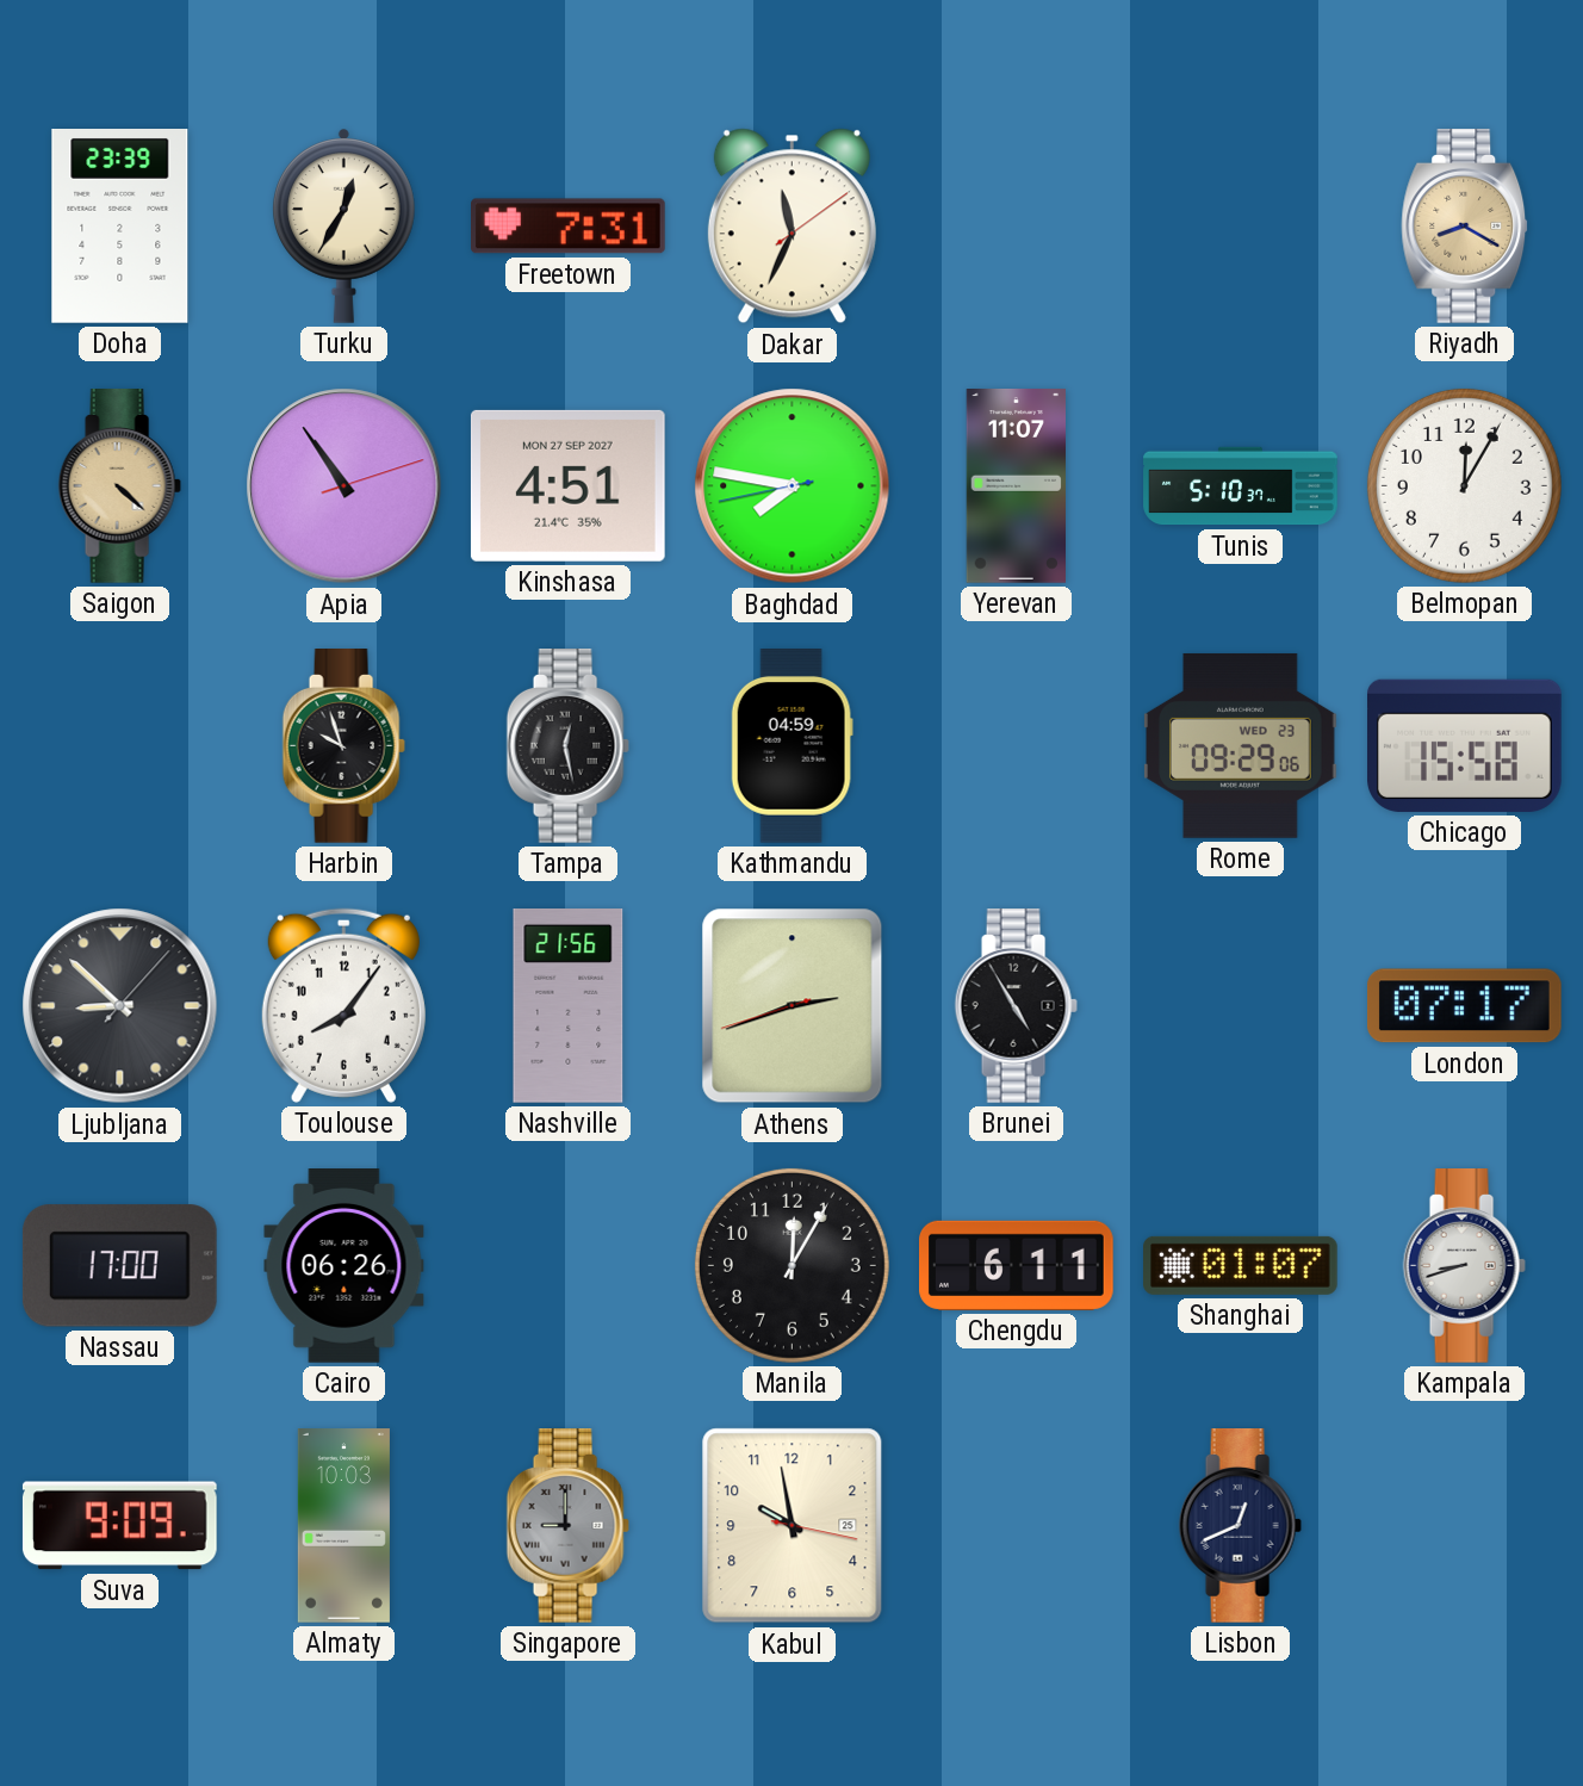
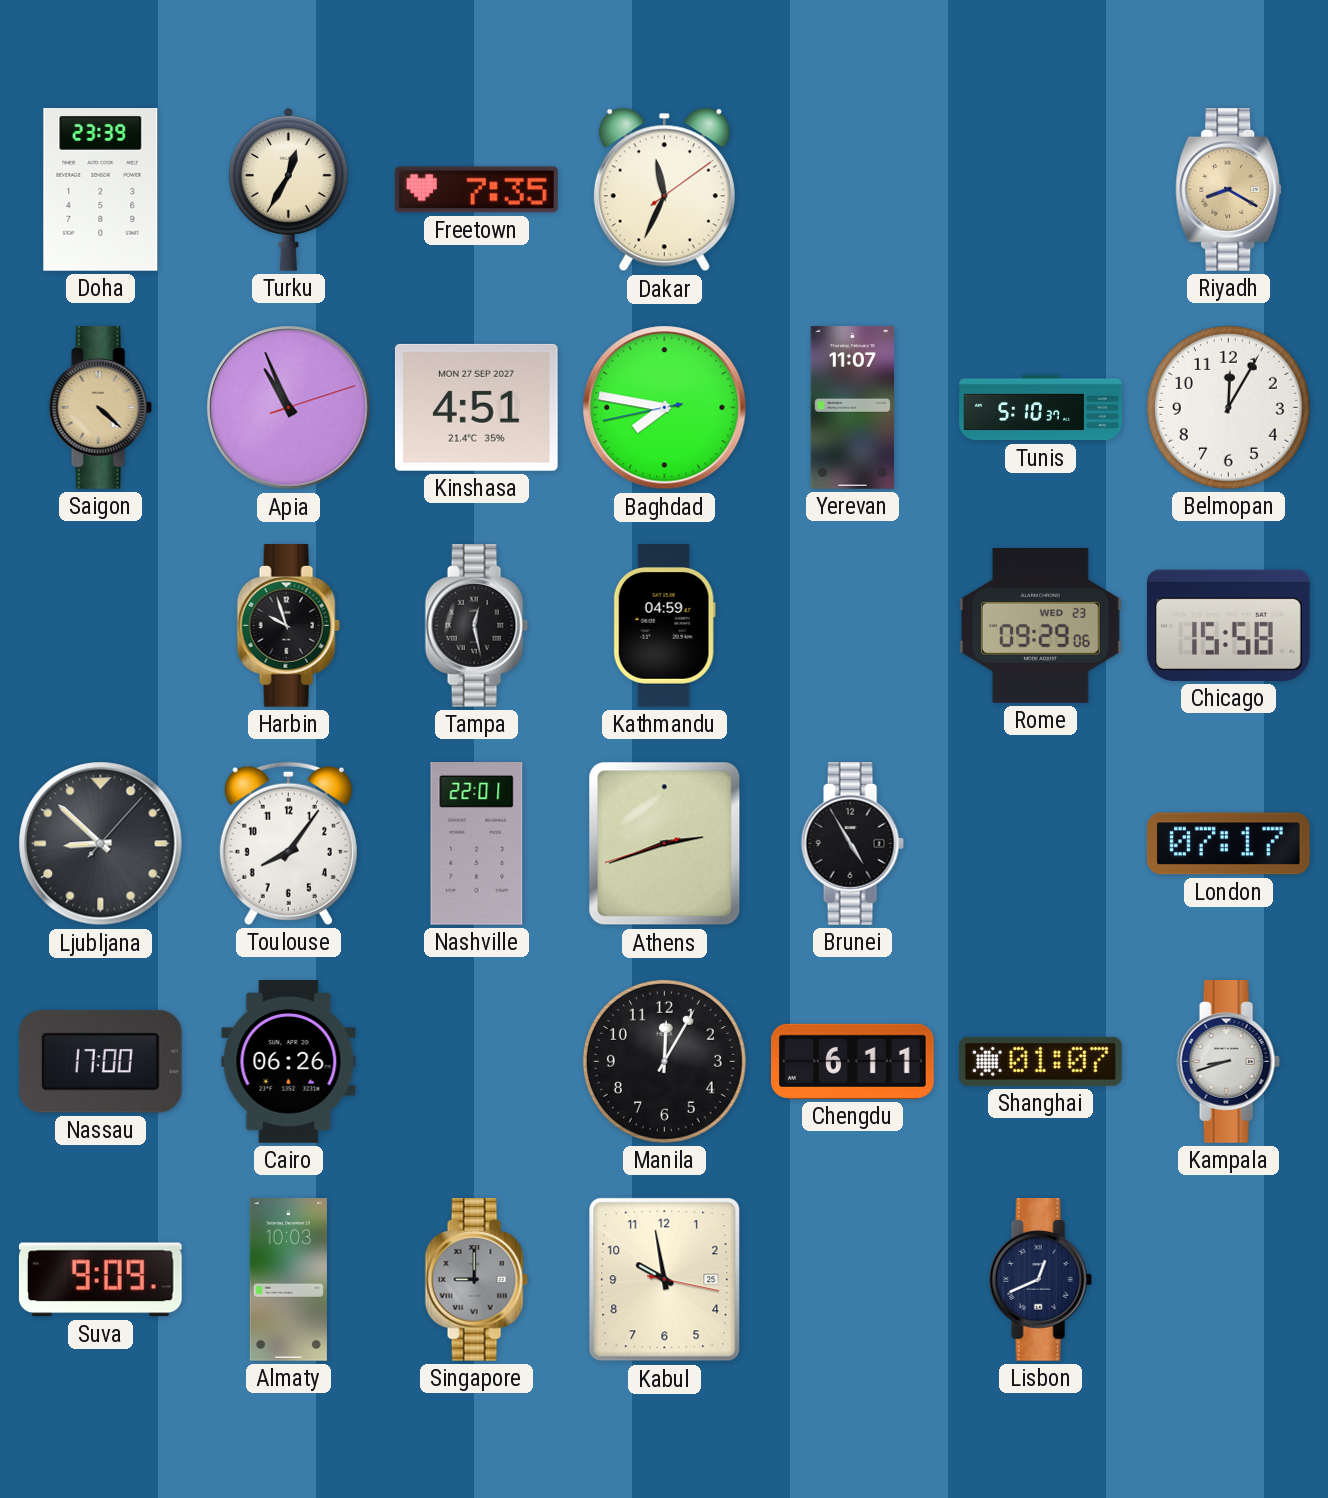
Freetown: 7:31 -> 7:35 (477, 190)
Apia: 10:54 -> 10:56 (289, 408)
Nashville: 21:56 -> 22:01 (477, 844)
